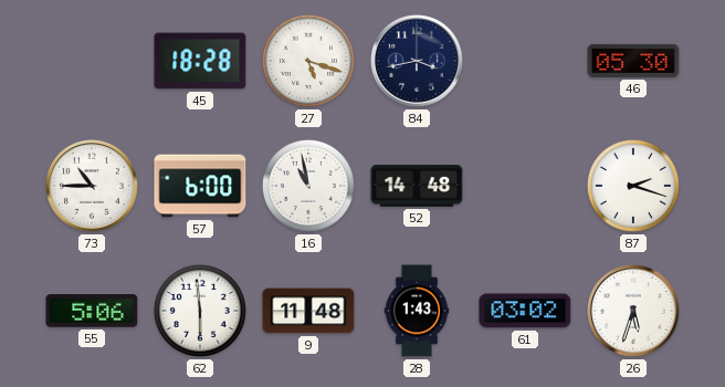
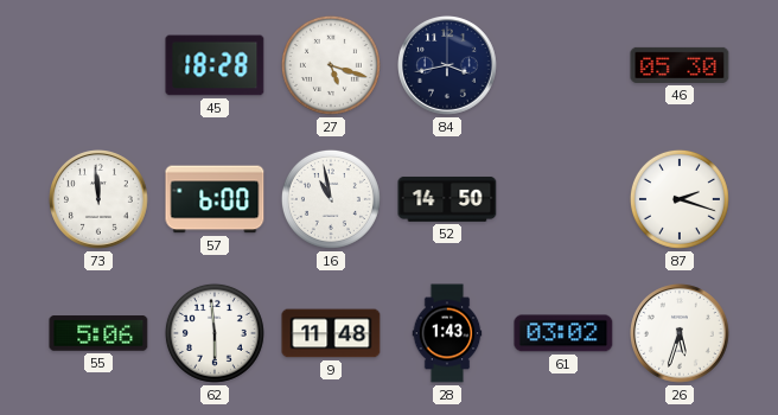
73: 10:45 -> 11:59 (100, 200)
52: 14:48 -> 14:50 (447, 199)
